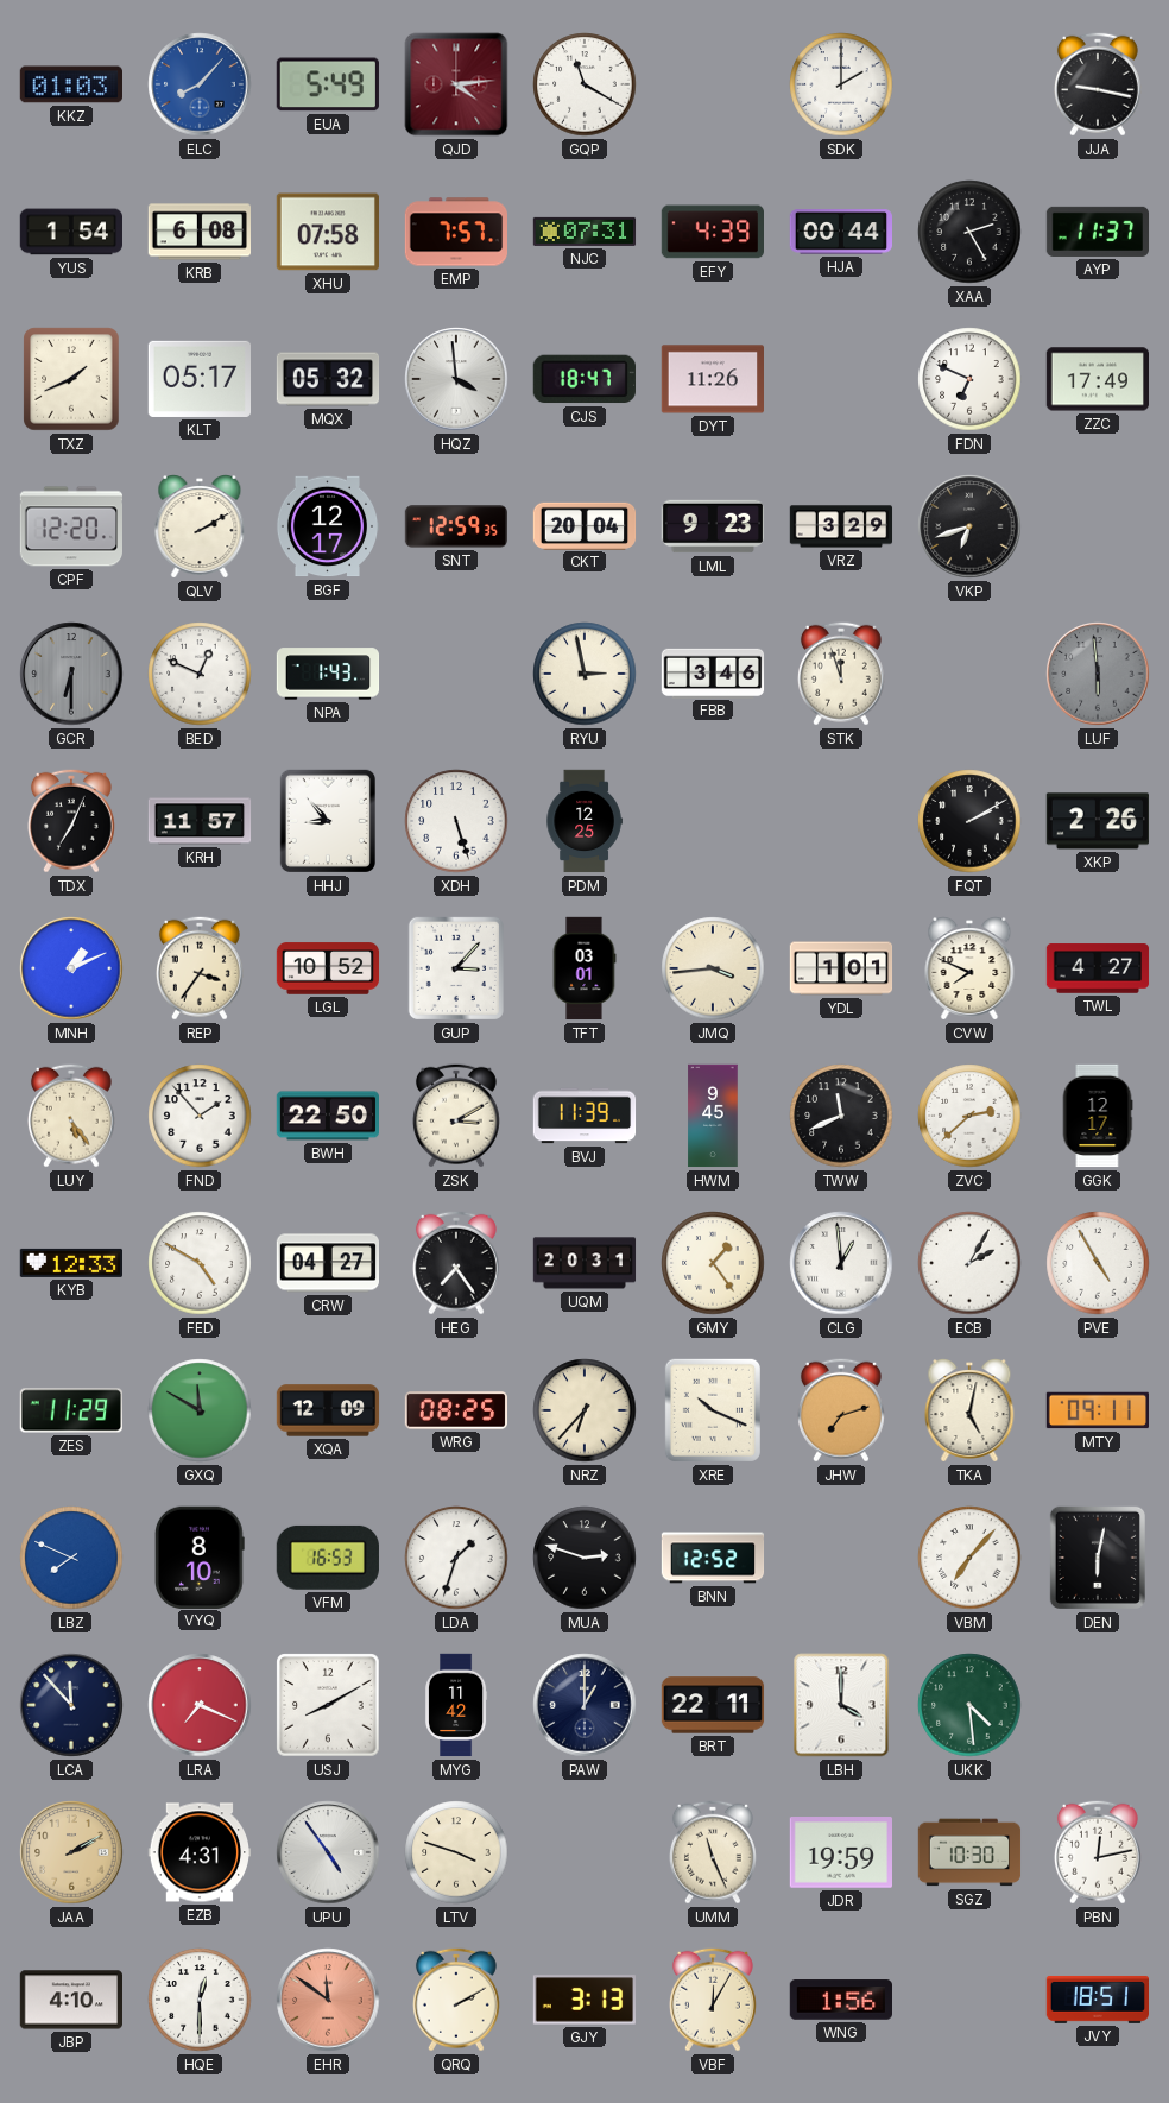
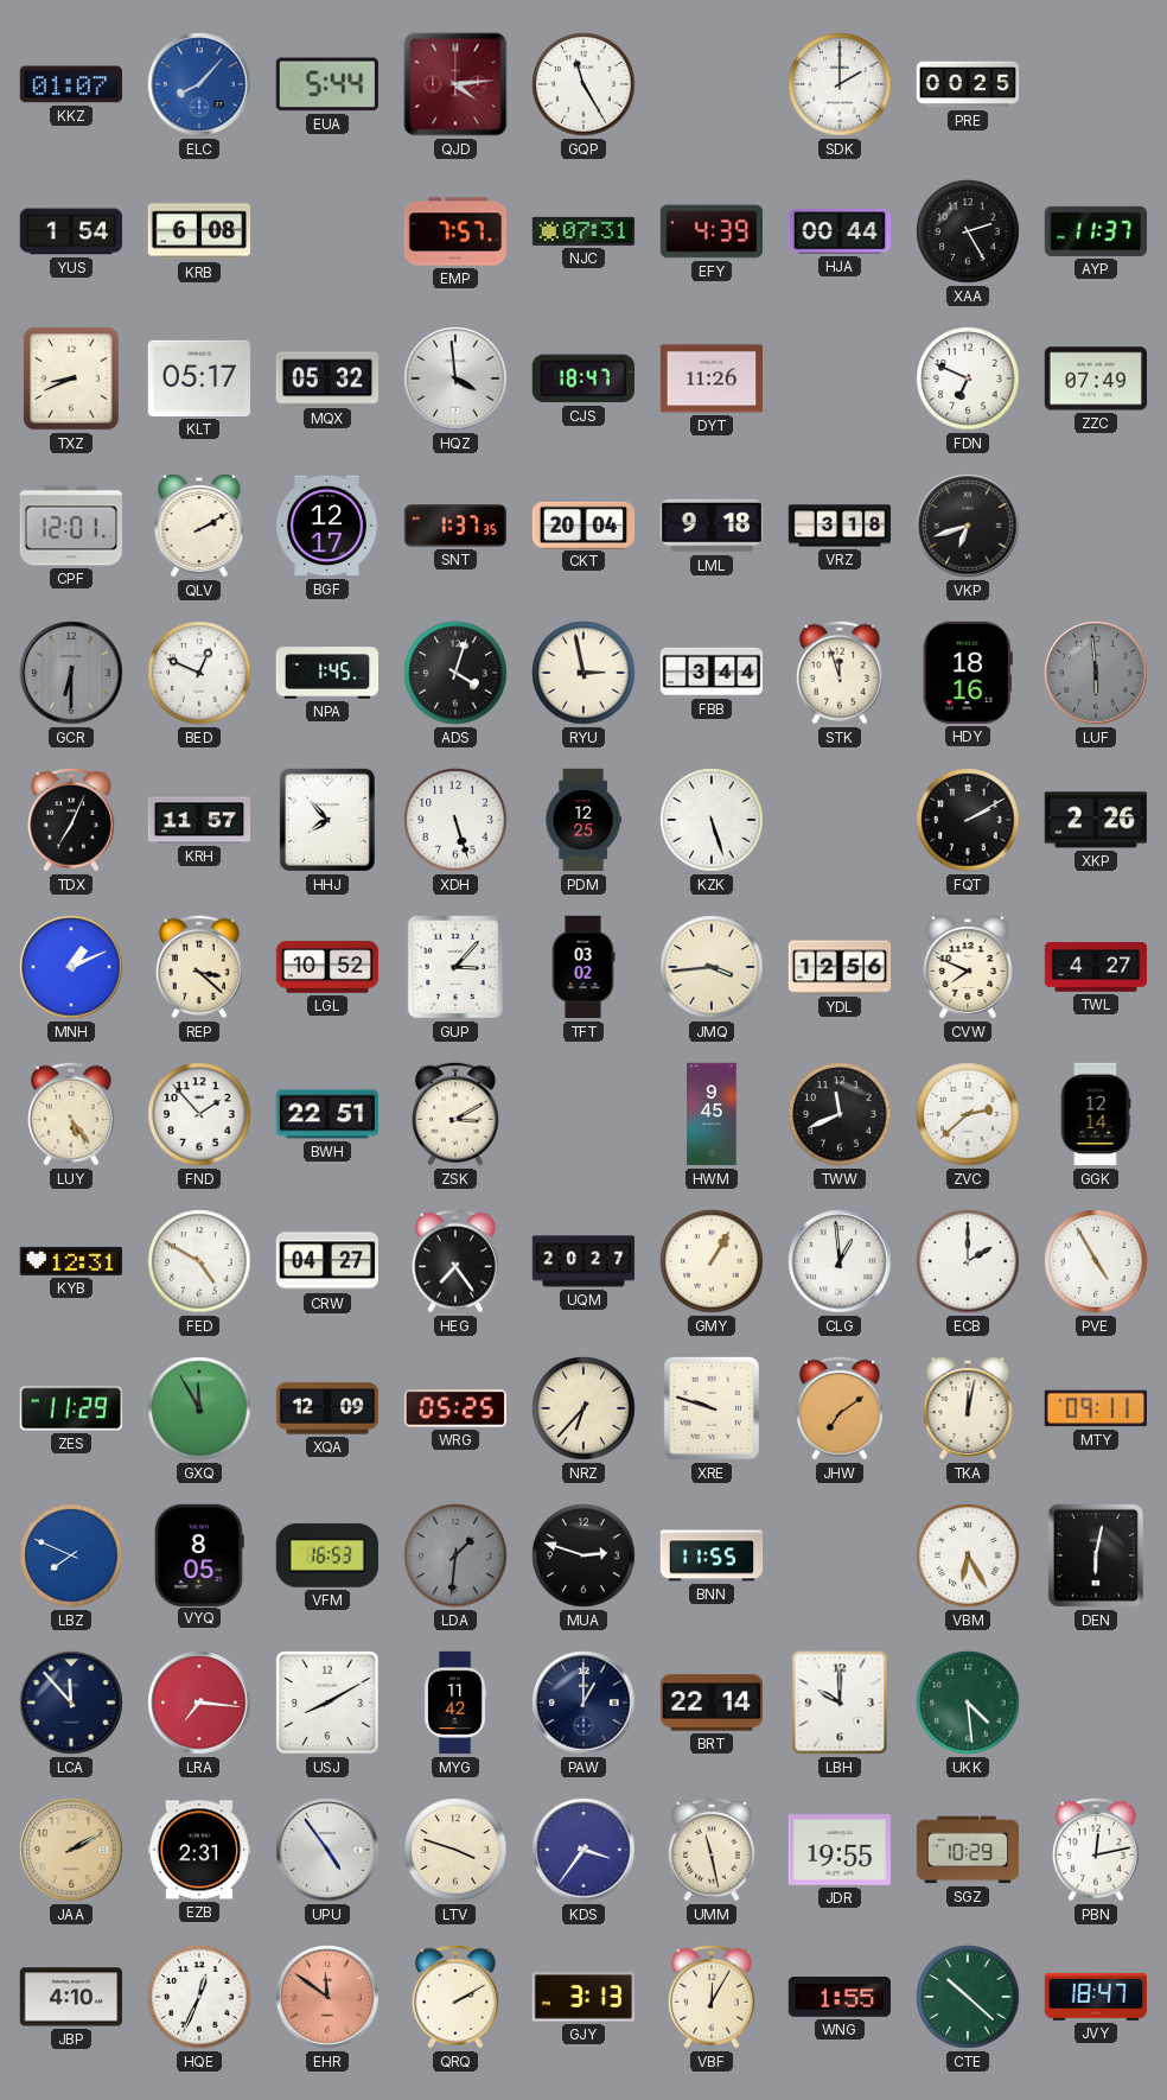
KKZ: 01:03 -> 01:07 (70, 84)
EUA: 5:49 -> 5:44 (327, 84)
GQP: 11:20 -> 11:25 (583, 84)
PRE: none -> 00:25 (968, 84)
JJA: 9:17 -> none (1098, 84)
XHU: 07:58 -> none (327, 232)
TXZ: 1:41 -> 8:41 (71, 378)
ZZC: 17:49 -> 07:49 (1095, 378)
CPF: 12:20 -> 12:01 (70, 526)
SNT: 12:59 -> 1:37 (455, 526)
LML: 9:23 -> 9:18 (712, 526)
VRZ: 3:29 -> 3:18 (840, 526)
NPA: 1:43 -> 1:45 (327, 673)
ADS: none -> 4:03 (455, 673)
FBB: 3:46 -> 3:44 (712, 672)
HDY: none -> 18:16 (968, 673)
HHJ: 8:53 -> 7:53 (327, 820)
KZK: none -> 5:27 (712, 820)
REP: 3:36 -> 3:22 (199, 967)
TFT: 03:01 -> 03:02 (583, 967)
YDL: 1:01 -> 12:56 (840, 967)
BWH: 22:50 -> 22:51 (327, 1114)
BVJ: 11:39 -> none (584, 1116)
GGK: 12:17 -> 12:14 (1096, 1114)
KYB: 12:33 -> 12:31 (70, 1261)
UQM: 20:31 -> 20:27 (583, 1261)
GMY: 1:24 -> 1:05 (712, 1261)
ECB: 2:05 -> 2:00 (968, 1261)
GXQ: 11:50 -> 11:55 (199, 1408)
WRG: 08:25 -> 05:25 (455, 1408)
XRE: 10:19 -> 9:48 (712, 1408)
JHW: 7:12 -> 7:09 (840, 1408)
TKA: 5:02 -> 12:02 (968, 1409)
VYQ: 8:10 -> 8:05 (200, 1554)
LDA: 1:33 -> 1:31 (455, 1555)
LDA dial: white -> grey (455, 1555)
BNN: 12:52 -> 11:55 (712, 1555)
VBM: 7:07 -> 6:25 (968, 1555)
LRA: 7:19 -> 7:16 (199, 1703)
BRT: 22:11 -> 22:14 (712, 1703)
LBH: 4:00 -> 10:00 (840, 1703)
EZB: 4:31 -> 2:31 (198, 1850)
KDS: none -> 3:36 (583, 1850)
UMM: 11:26 -> 11:28 (712, 1850)
JDR: 19:59 -> 19:55 (838, 1850)
SGZ: 10:30 -> 10:29 (968, 1850)
HQE: 12:30 -> 12:34 (199, 1997)
WNG: 1:56 -> 1:55 (838, 1997)
CTE: none -> 10:22 (968, 1997)
JVY: 18:51 -> 18:47 (1096, 1997)
